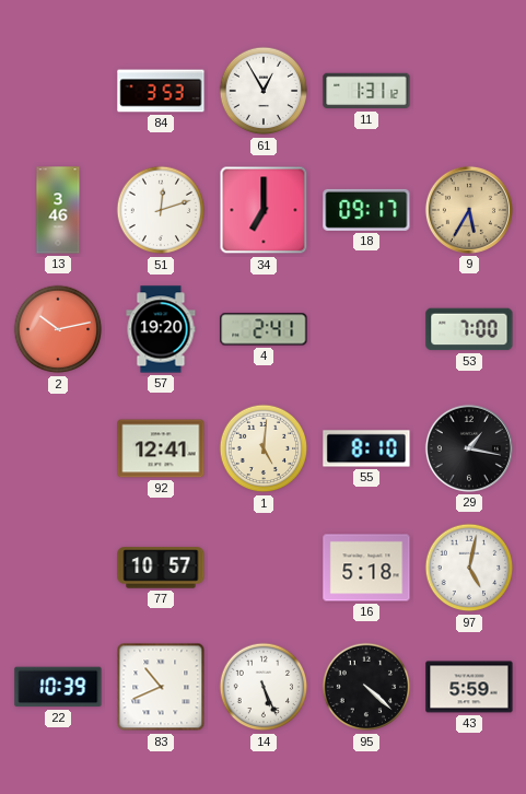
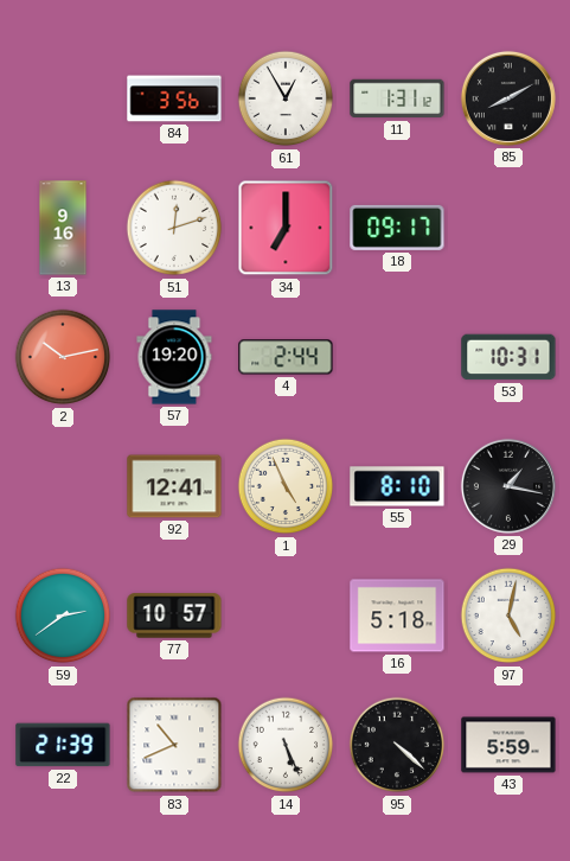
84: 3:53 -> 3:56 (174, 98)
85: none -> 8:10 (508, 98)
13: 3:46 -> 9:16 (63, 228)
9: 5:35 -> none (469, 210)
4: 2:41 -> 2:44 (286, 357)
53: 7:00 -> 10:31 (508, 357)
1: 5:01 -> 4:56 (286, 486)
59: none -> 2:39 (63, 616)
22: 10:39 -> 21:39 (63, 745)
